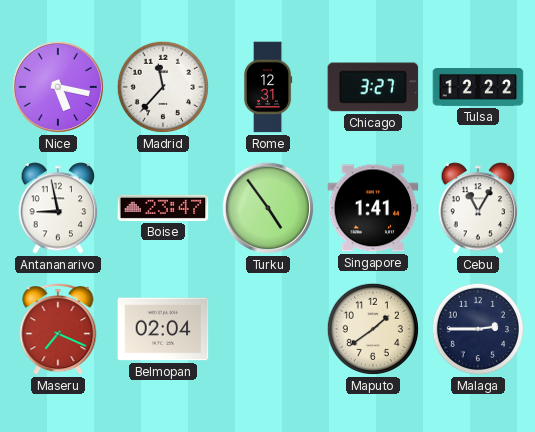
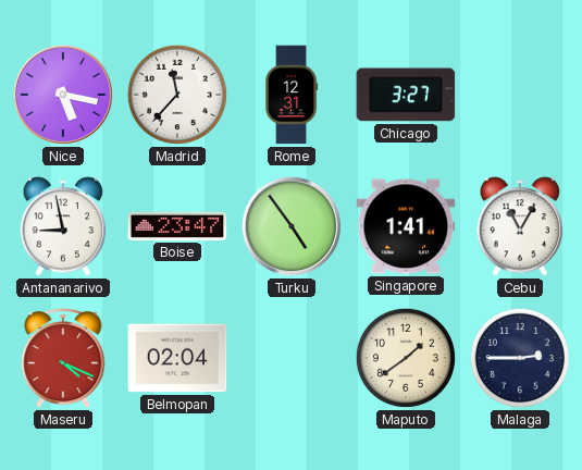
Tulsa: 12:22 -> none (478, 87)
Maseru: 7:19 -> 4:19 (63, 358)
